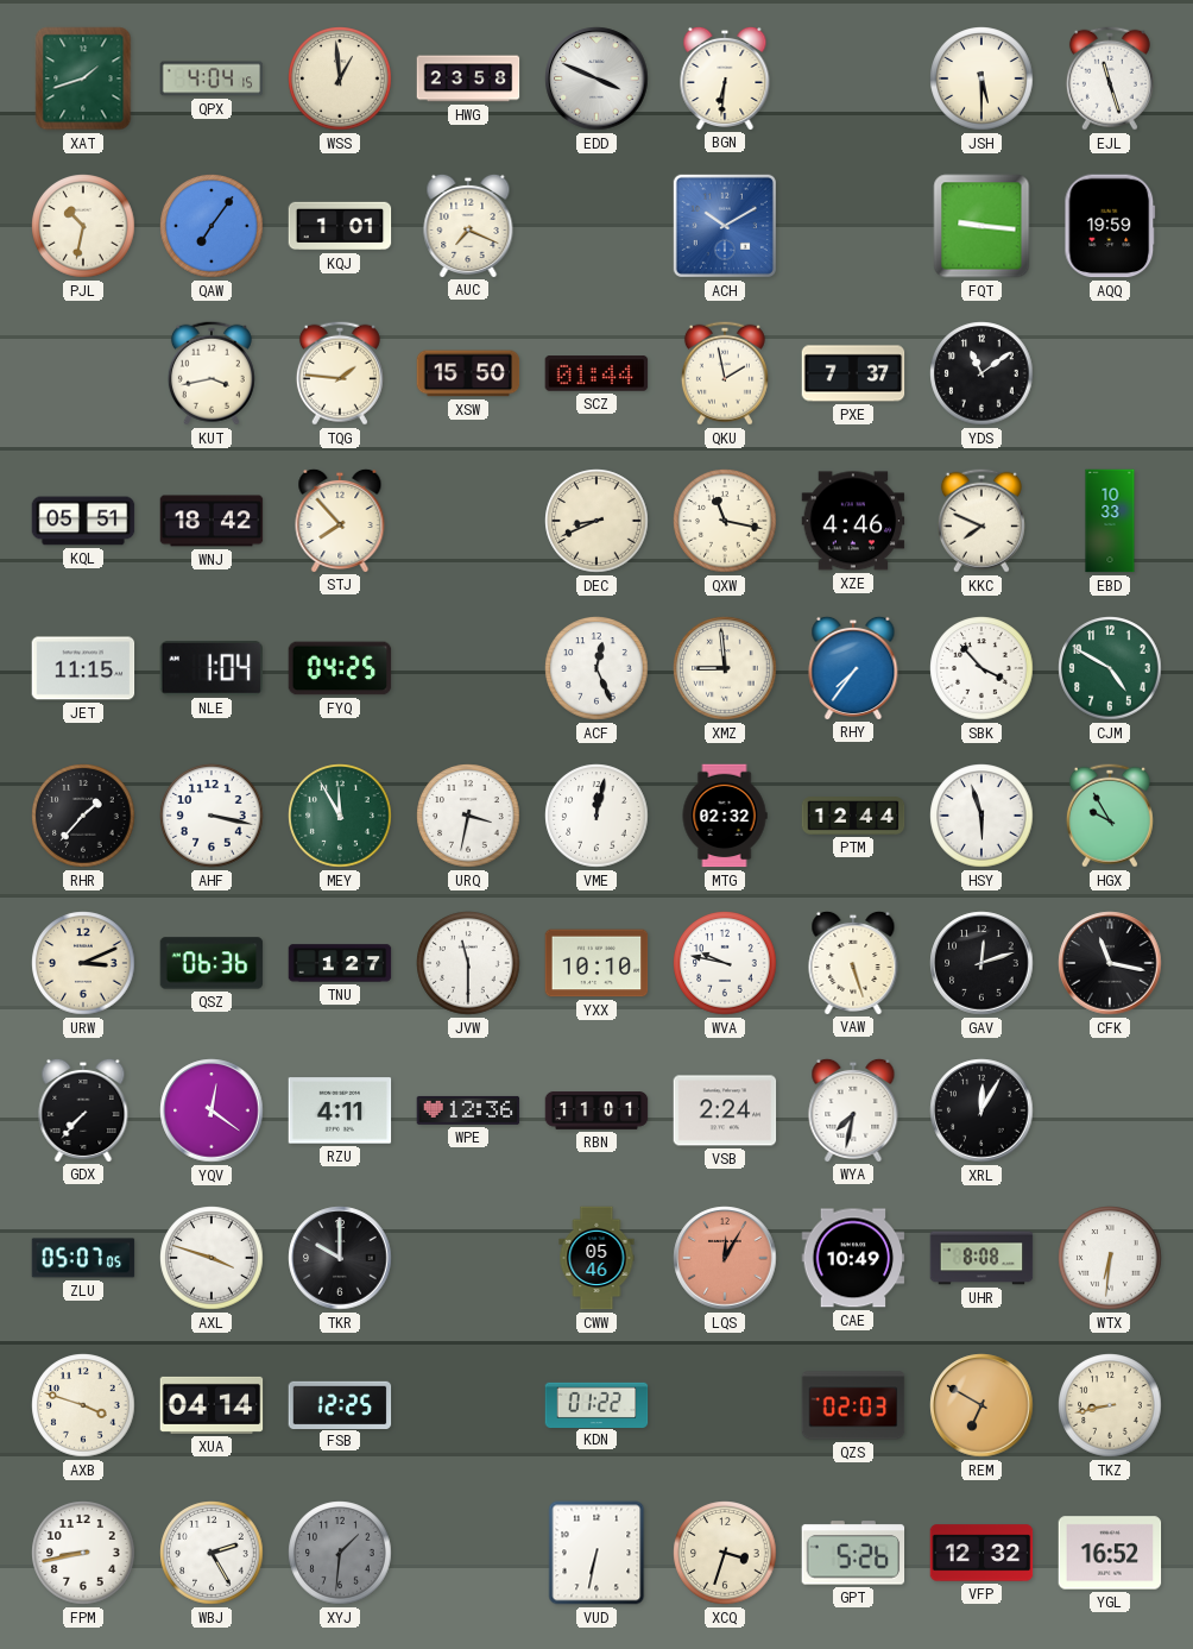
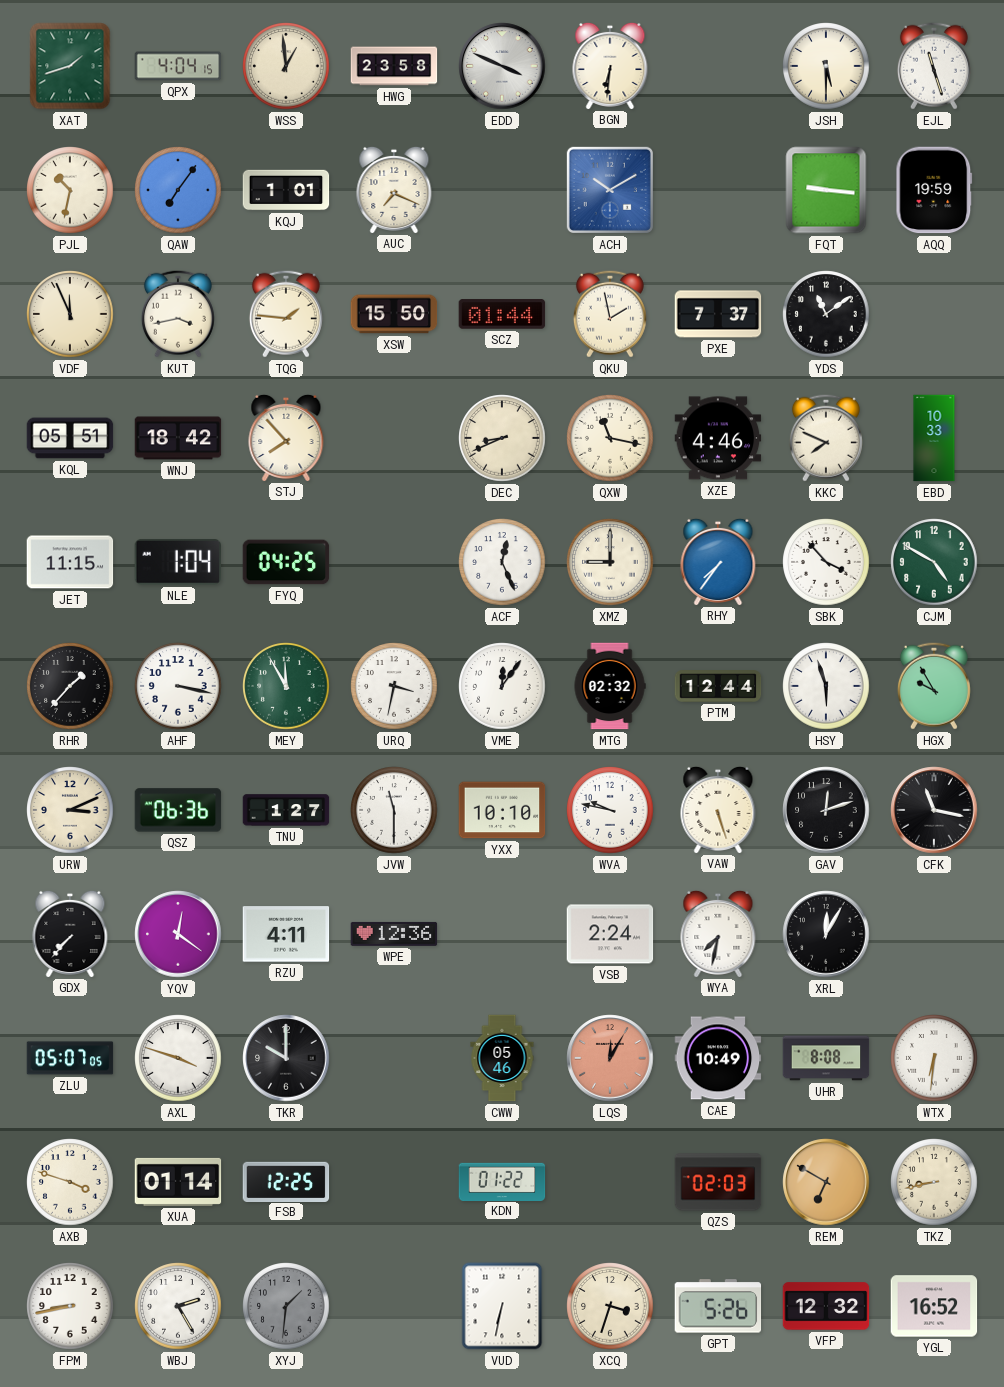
VDF: none -> 11:56 (70, 314)
XMZ: 8:59 -> 9:00 (610, 562)
VME: 12:02 -> 12:06 (502, 686)
RBN: 11:01 -> none (596, 1110)
XUA: 04:14 -> 01:14 (178, 1182)
